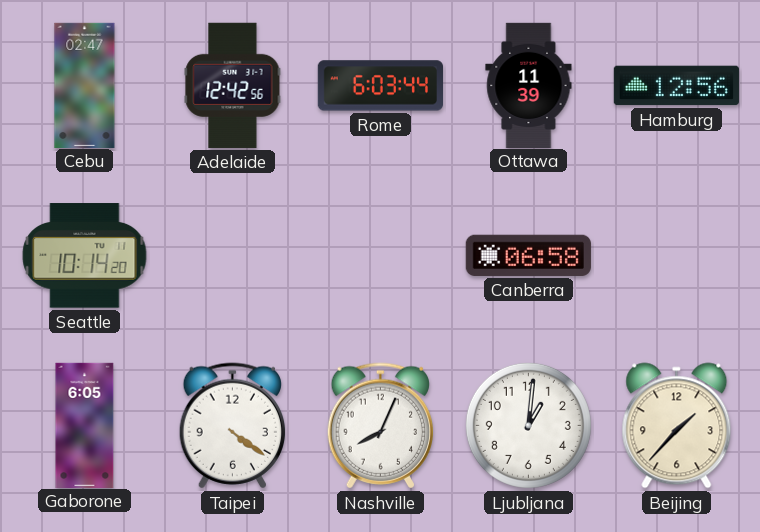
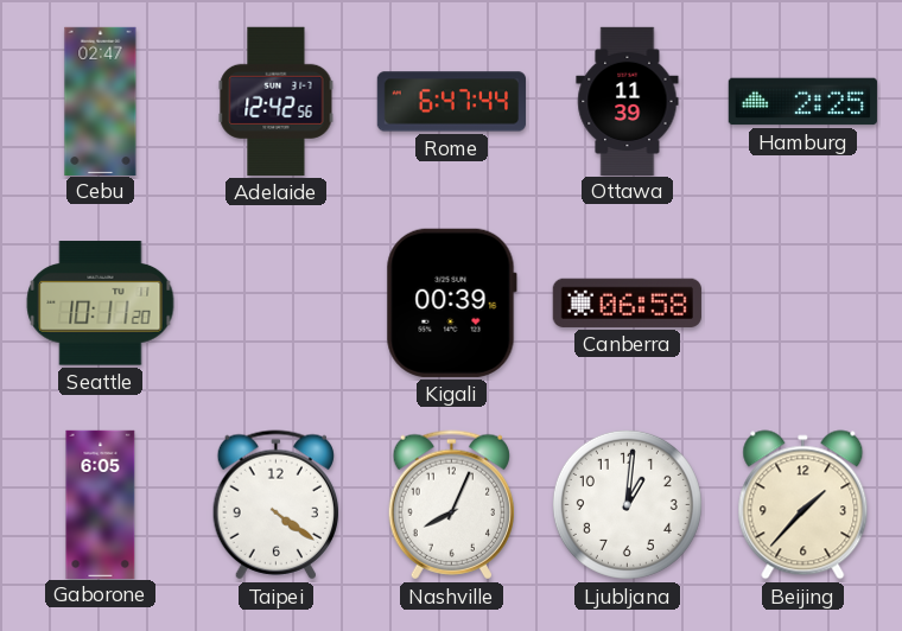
Rome: 6:03 -> 6:47 (451, 102)
Hamburg: 12:56 -> 2:25 (802, 102)
Seattle: 10:14 -> 10:11 (101, 304)
Kigali: none -> 00:39 (451, 302)
